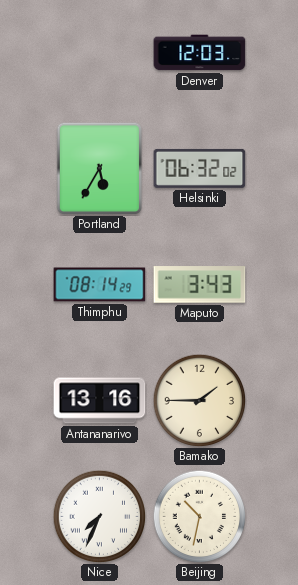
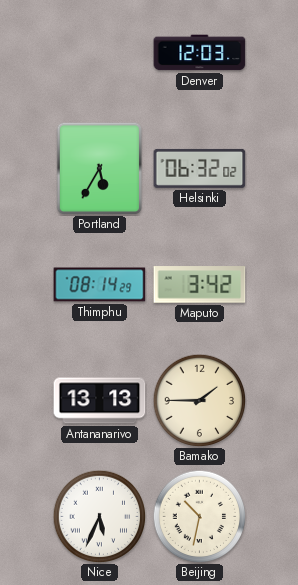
Maputo: 3:43 -> 3:42 (200, 285)
Antananarivo: 13:16 -> 13:13 (100, 401)
Nice: 7:34 -> 5:34 (99, 516)
